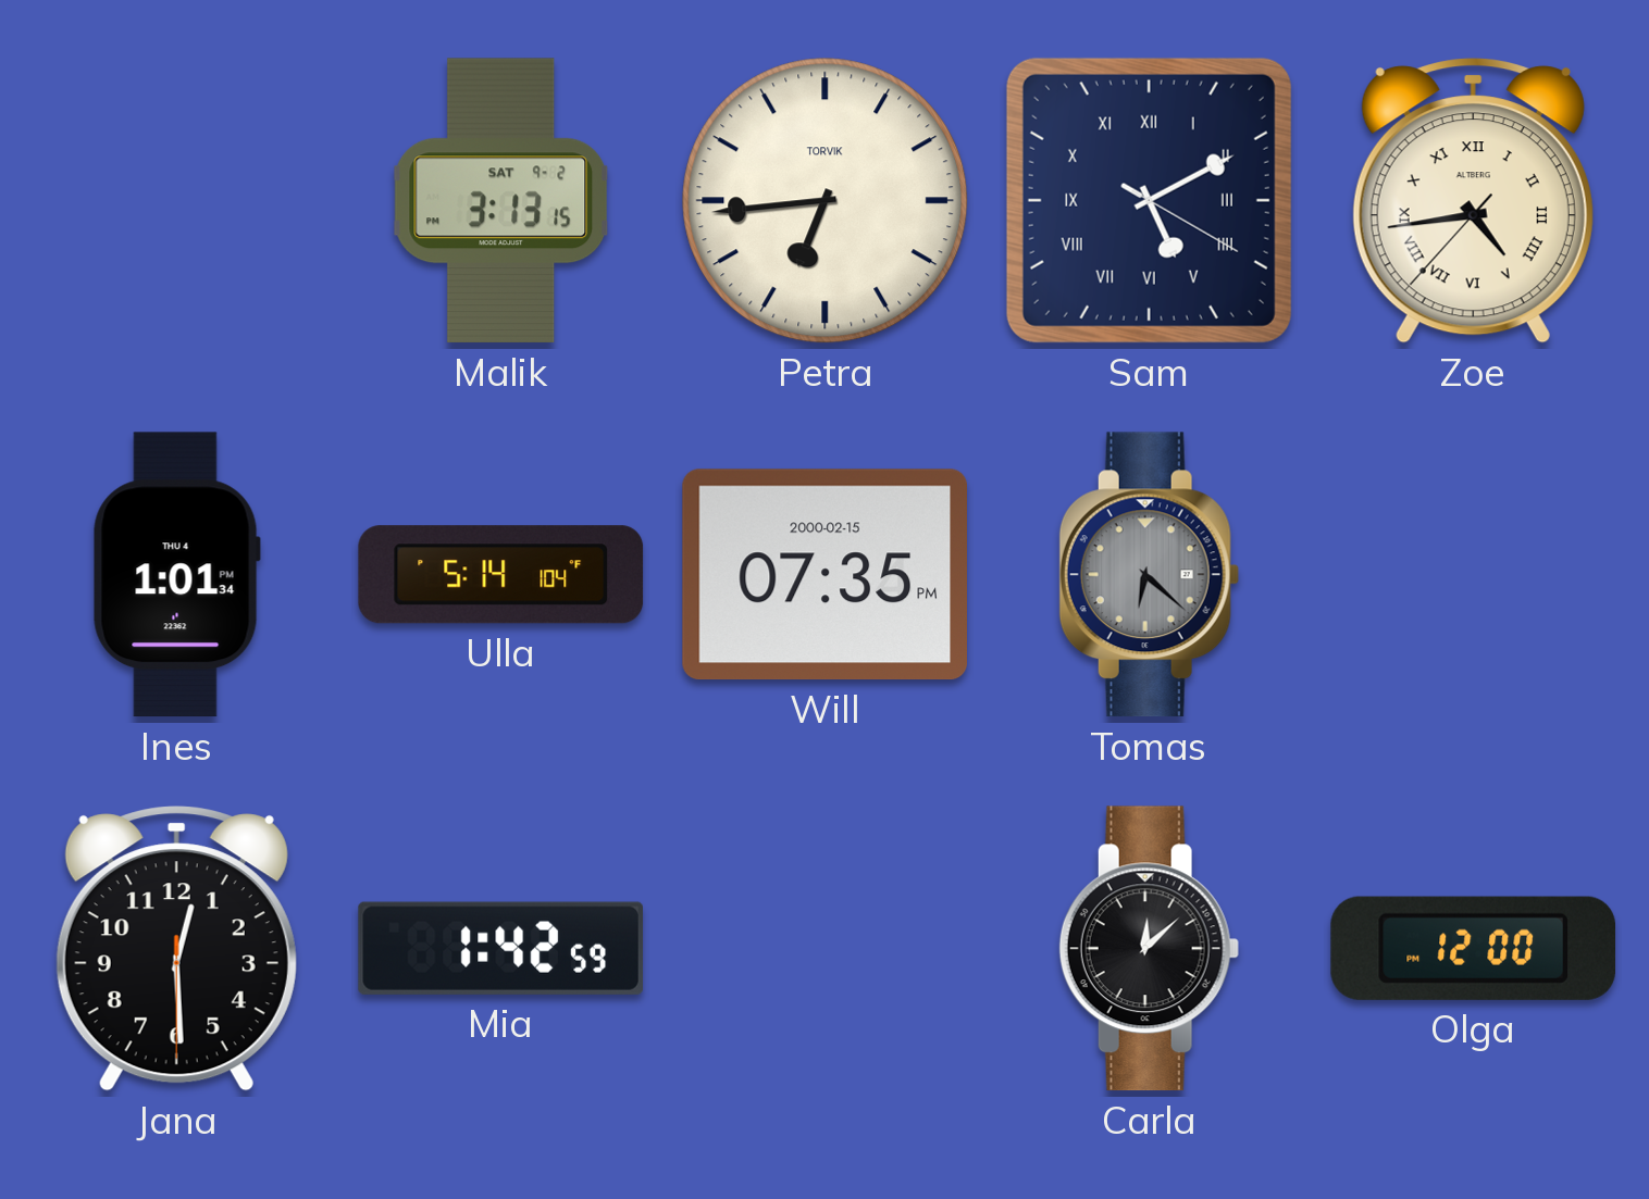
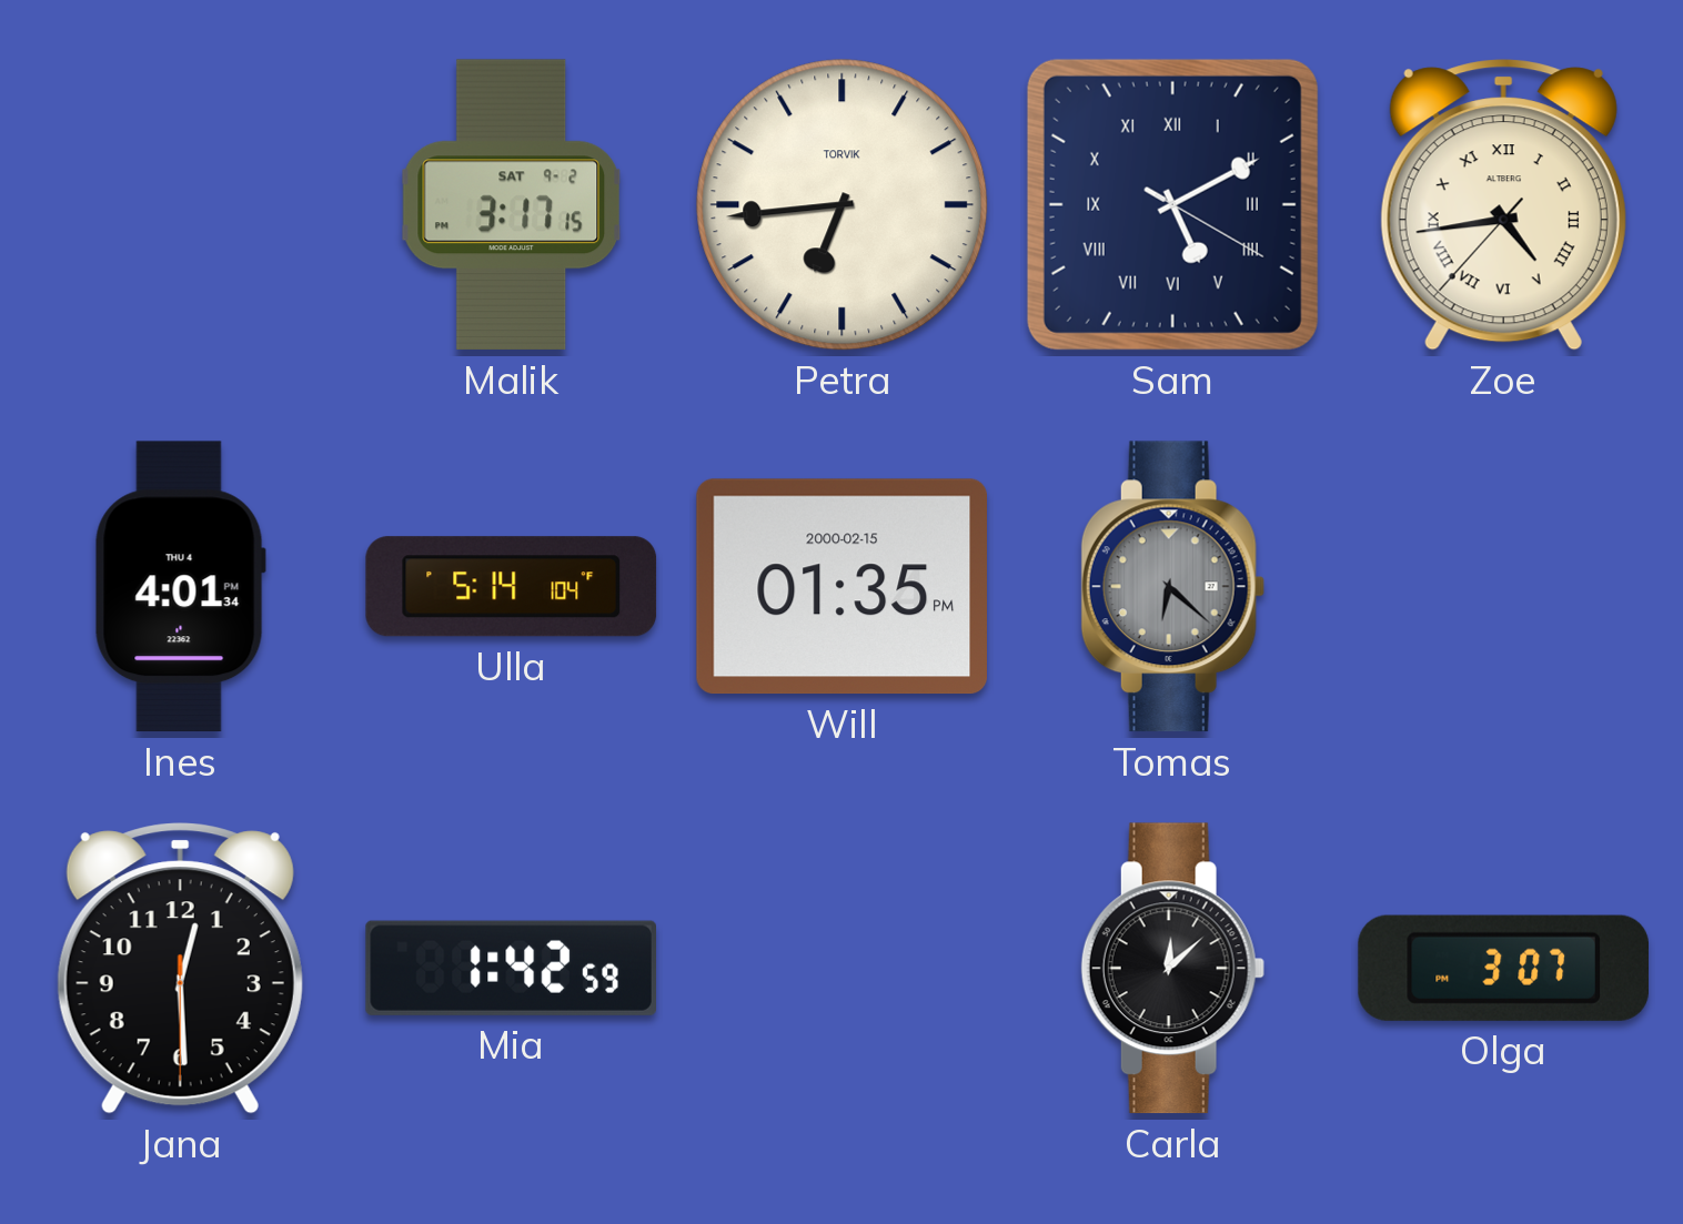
Malik: 3:13 -> 3:17 (512, 205)
Ines: 1:01 -> 4:01 (180, 587)
Will: 07:35 -> 01:35 (841, 587)
Olga: 12:00 -> 3:07 (1503, 968)
